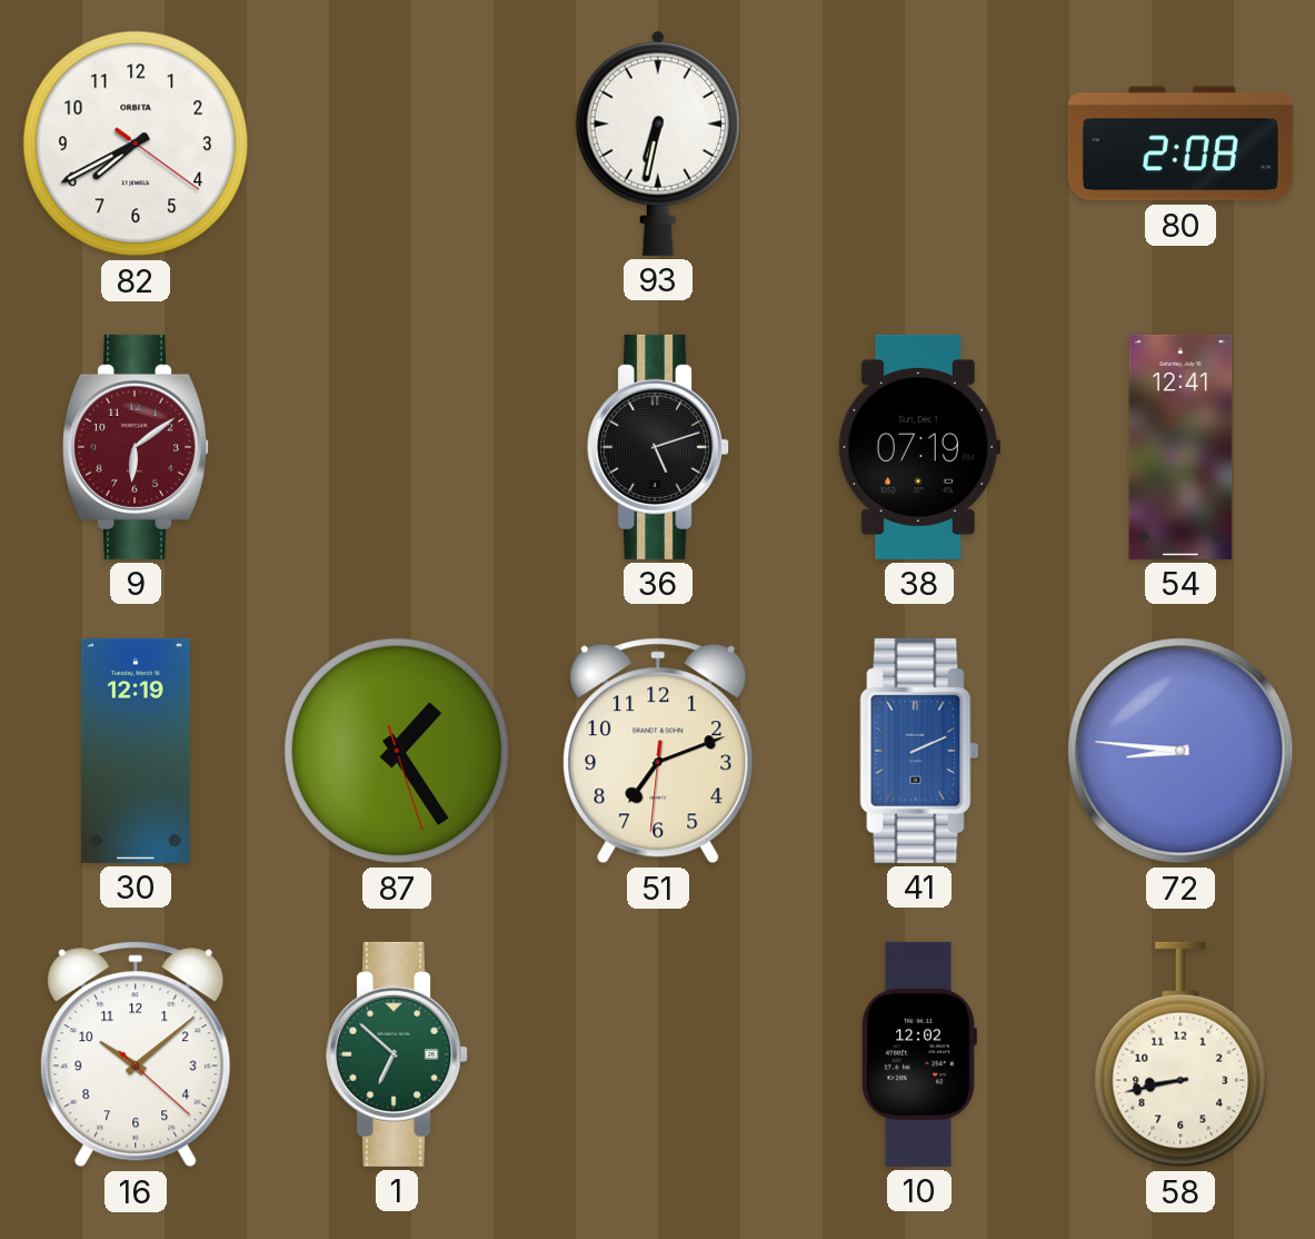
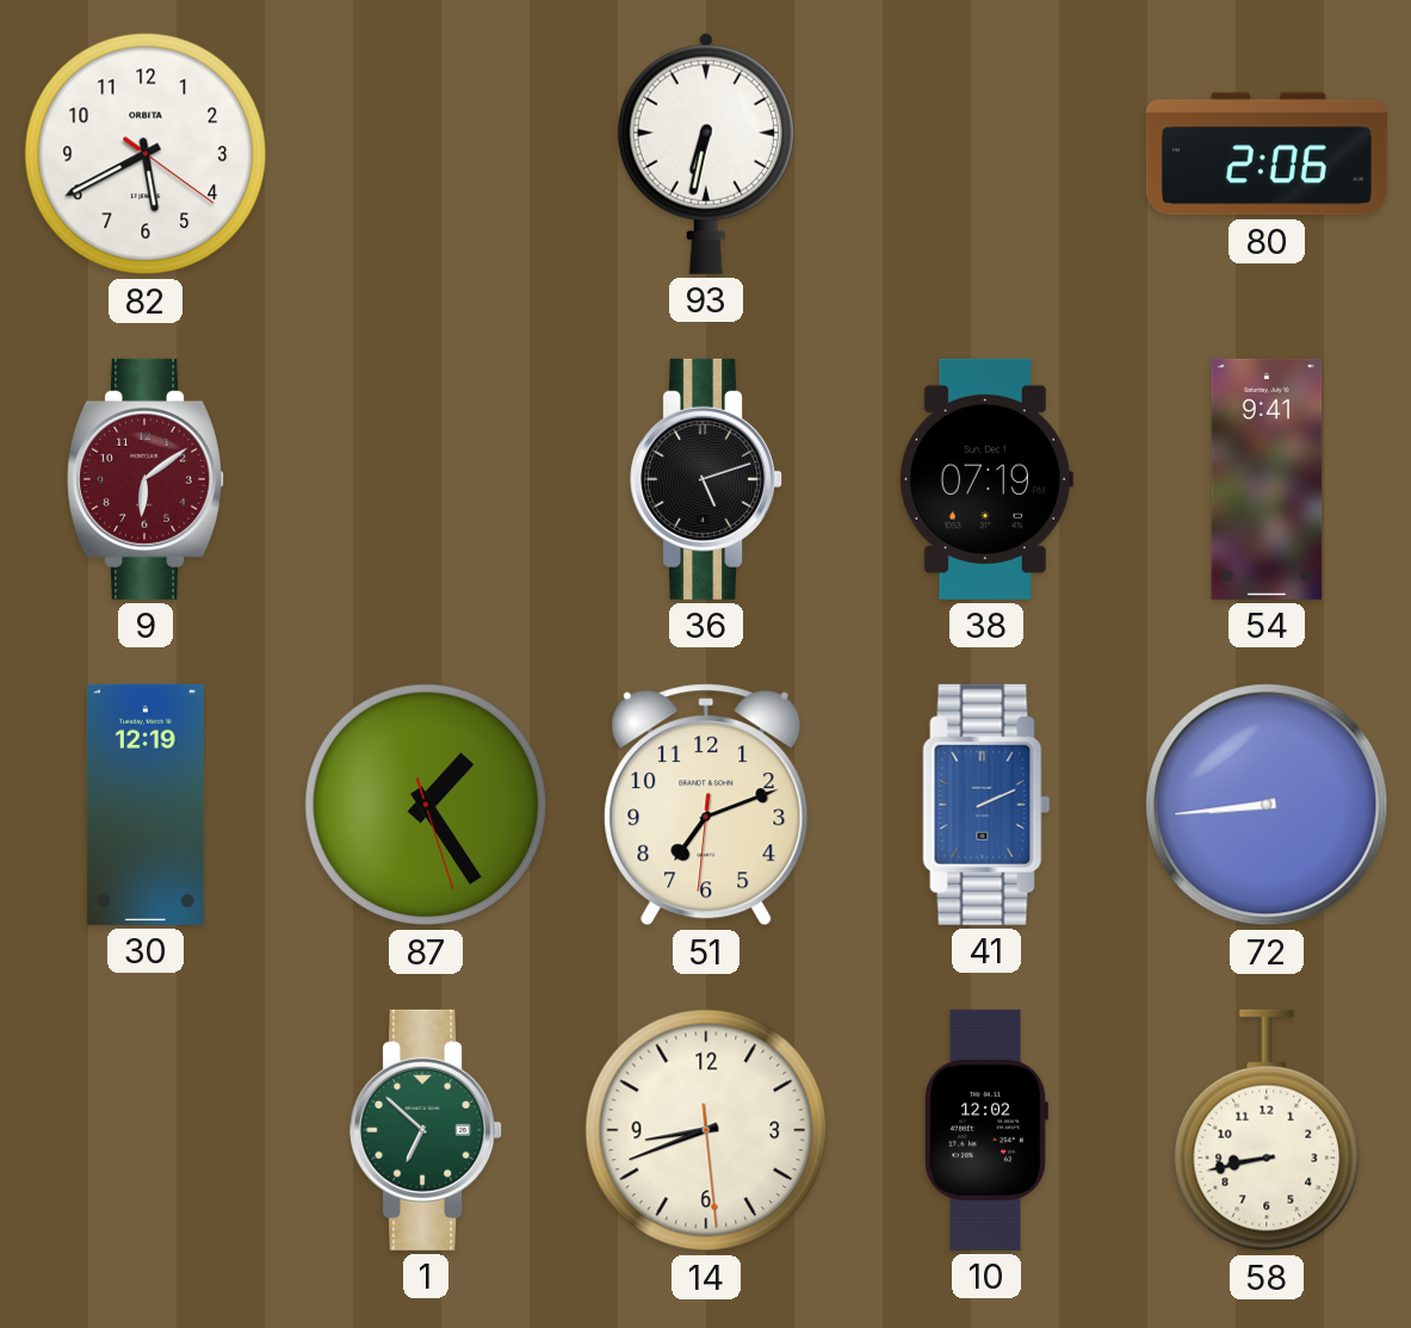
82: 7:40 -> 5:40 (146, 154)
80: 2:08 -> 2:06 (1267, 154)
54: 12:41 -> 9:41 (1267, 479)
72: 8:46 -> 8:44 (1267, 805)
16: 10:08 -> none (136, 1054)
14: none -> 8:41 (706, 1130)
